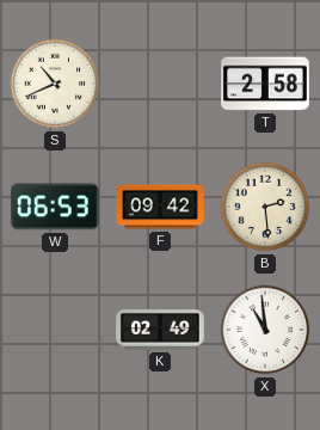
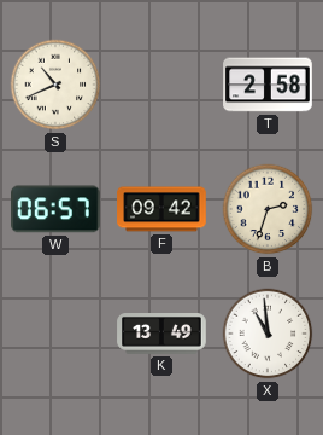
W: 06:53 -> 06:57 (57, 209)
B: 2:29 -> 2:33 (268, 209)
K: 02:49 -> 13:49 (161, 335)
